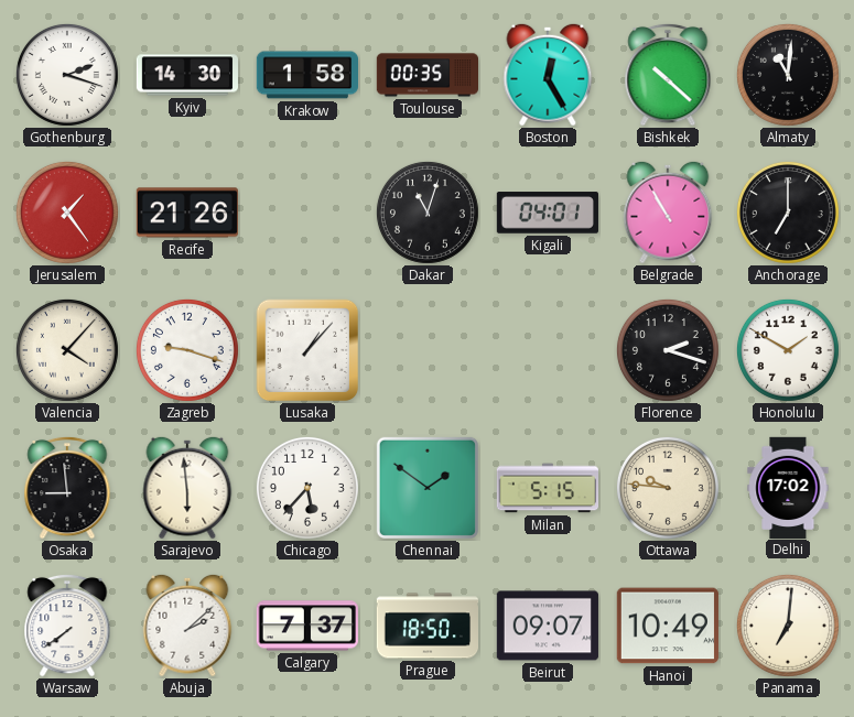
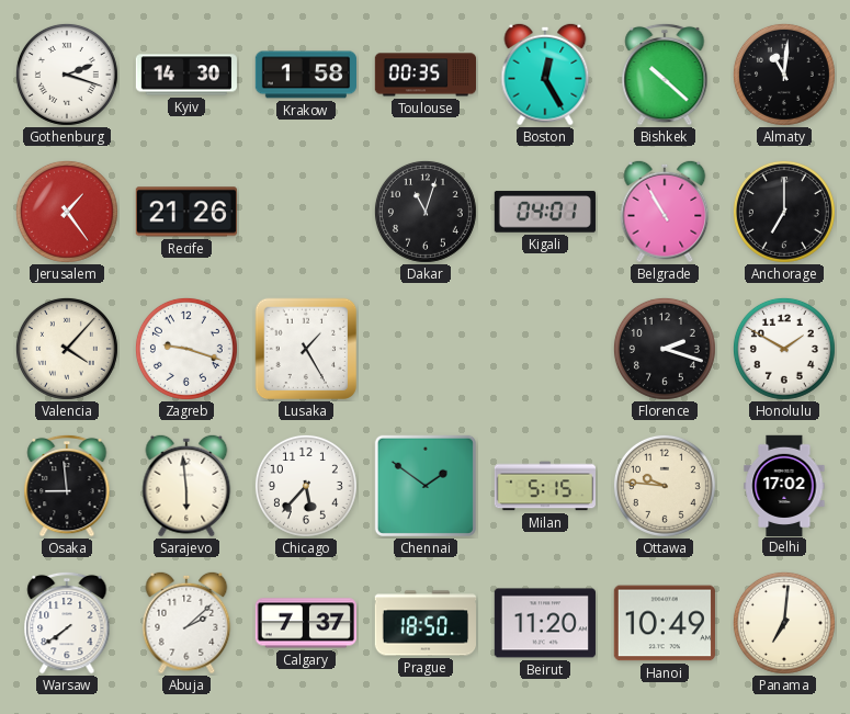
Lusaka: 1:07 -> 1:25 (306, 349)
Beirut: 09:07 -> 11:20 (544, 623)
